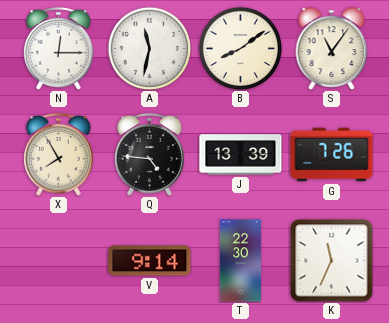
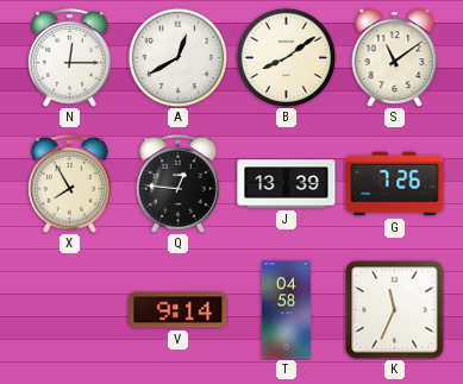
A: 11:32 -> 12:40 (177, 57)
S: 11:06 -> 11:09 (395, 58)
Q: 4:46 -> 12:46 (179, 184)
T: 22:30 -> 04:58 (286, 310)
